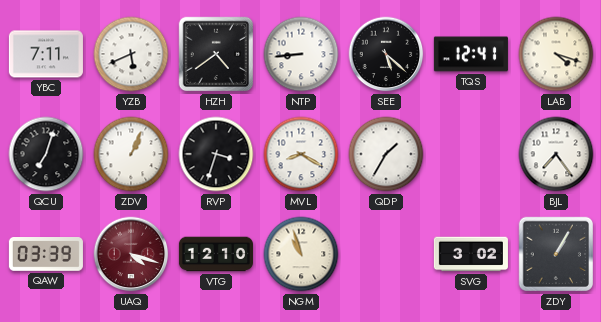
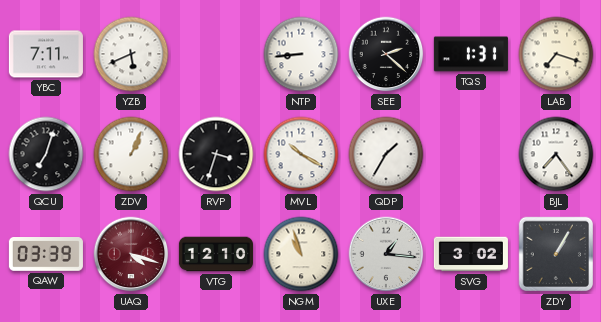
HZH: 4:39 -> none (216, 54)
SEE: 5:22 -> 2:22 (386, 54)
TQS: 12:41 -> 1:31 (471, 54)
LAB: 4:18 -> 7:18 (556, 54)
MVL: 8:20 -> 10:20 (301, 154)
UXE: none -> 1:16 (386, 254)
